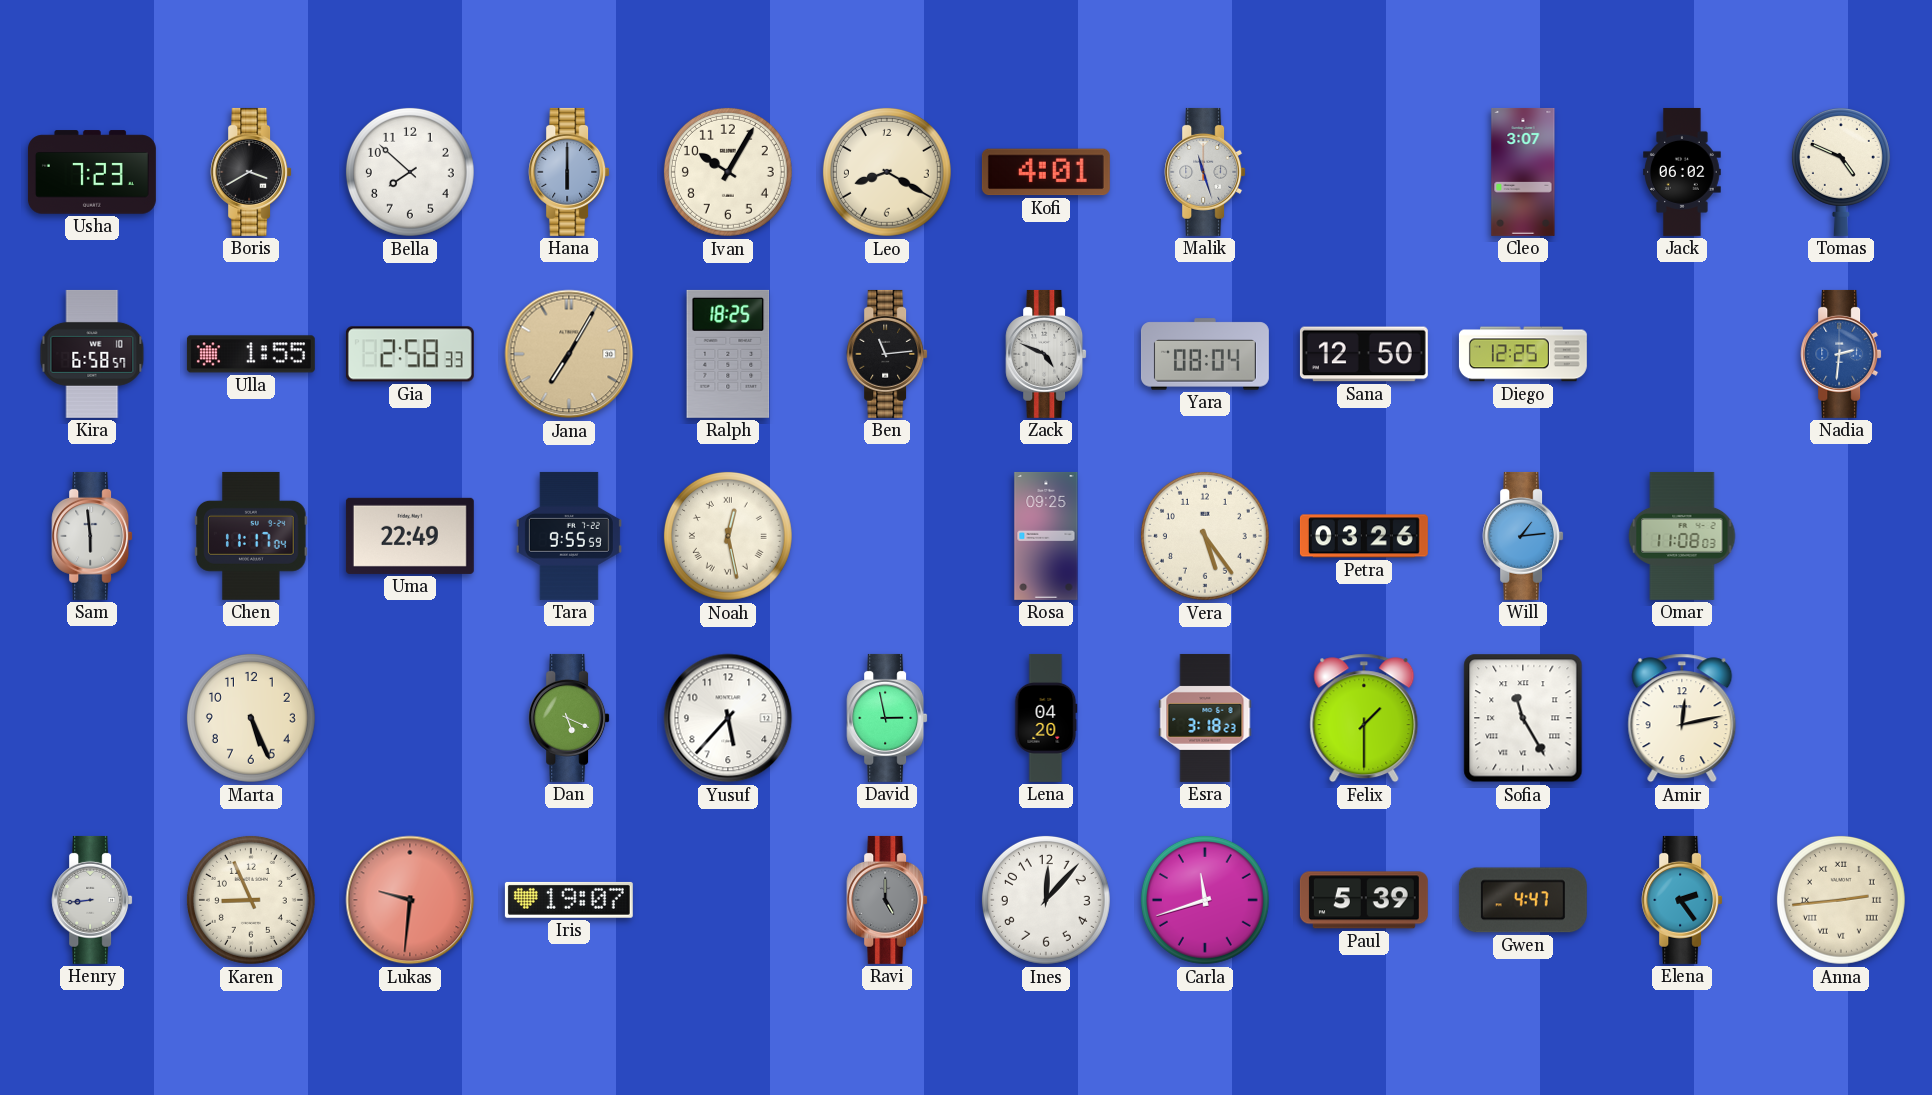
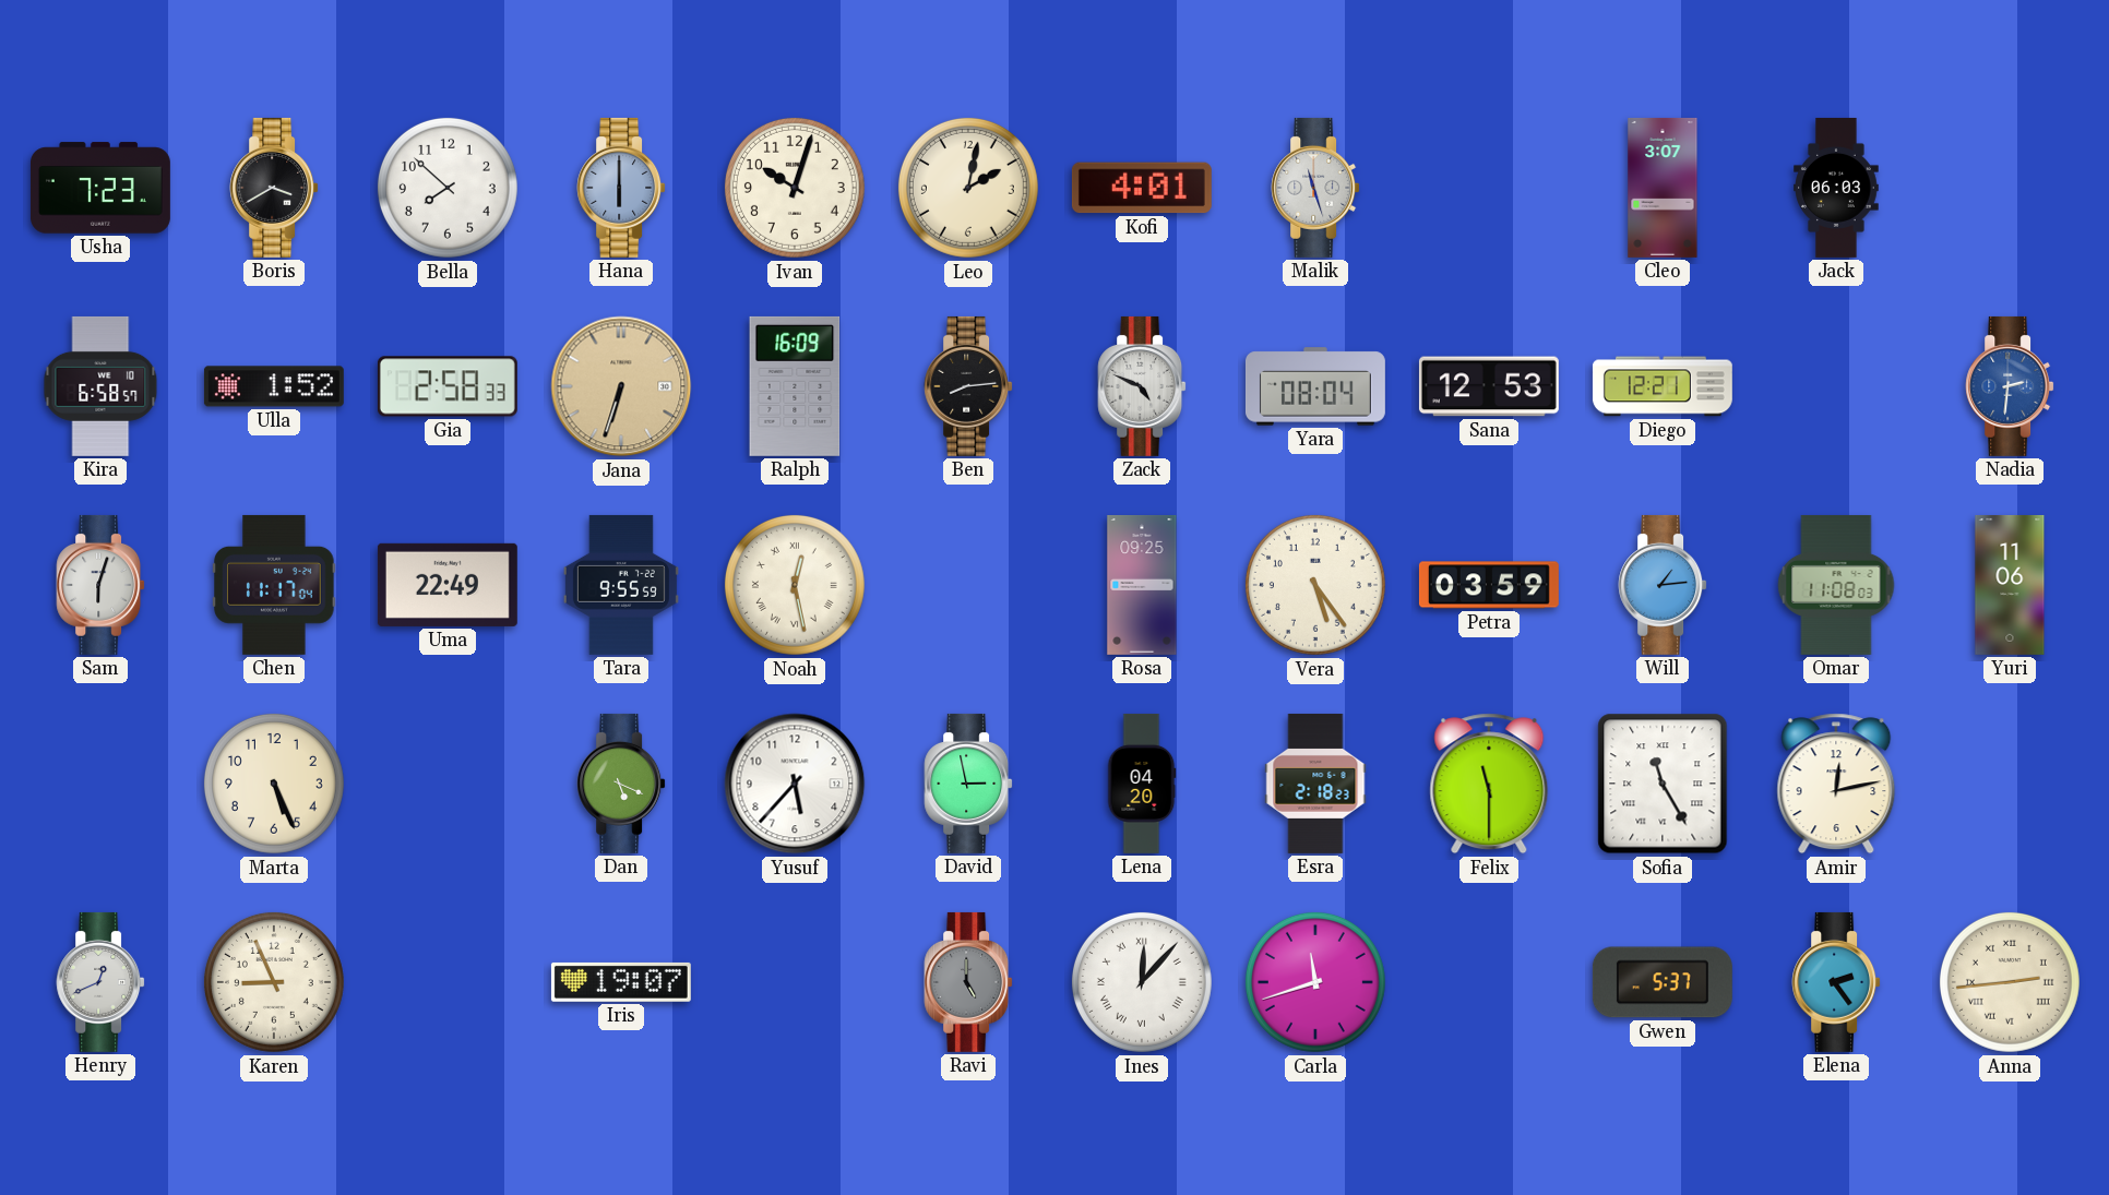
Ivan: 10:05 -> 10:03 (795, 188)
Leo: 8:20 -> 2:02 (968, 188)
Jack: 06:02 -> 06:03 (1836, 188)
Tomas: 4:49 -> none (1841, 171)
Ulla: 1:55 -> 1:52 (274, 386)
Jana: 7:05 -> 6:33 (621, 386)
Ralph: 18:25 -> 16:09 (795, 386)
Ben: 11:14 -> 8:14 (968, 386)
Sana: 12:50 -> 12:53 (1489, 386)
Diego: 12:25 -> 12:21 (1663, 386)
Sam: 5:59 -> 6:03 (100, 585)
Petra: 03:26 -> 03:59 (1489, 585)
Yuri: none -> 11:06 (2010, 585)
Esra: 3:18 -> 2:18 (1315, 784)
Felix: 1:30 -> 11:30 (1489, 784)
Henry: 8:44 -> 12:41 (100, 982)
Lukas: 9:31 -> none (410, 900)
Ines numerals: Arabic -> Roman (1142, 982)
Paul: 5:39 -> none (1364, 900)
Gwen: 4:47 -> 5:37 (1663, 982)
